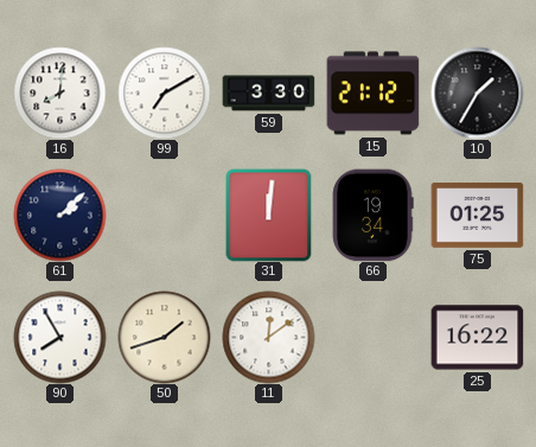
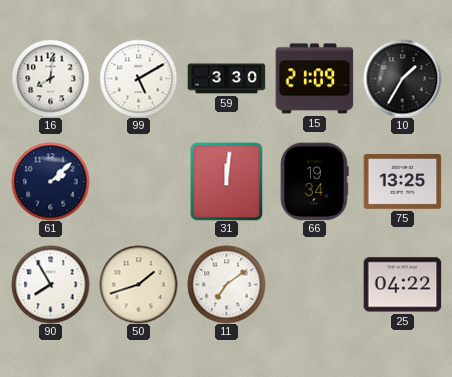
99: 7:10 -> 5:10 (138, 78)
15: 21:12 -> 21:09 (314, 79)
75: 01:25 -> 13:25 (402, 181)
11: 12:09 -> 7:09 (226, 284)
25: 16:22 -> 04:22 (402, 285)
